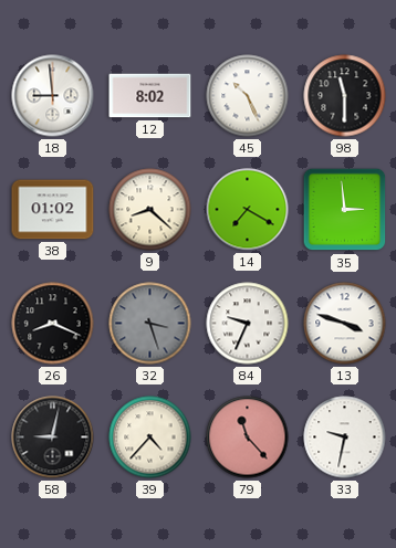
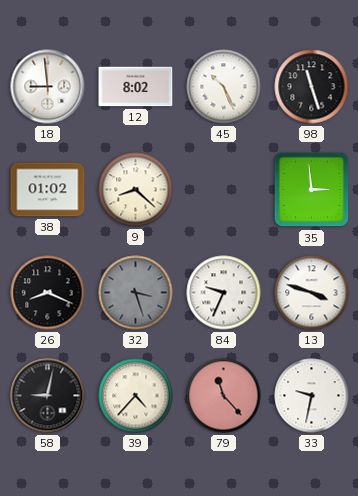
98: 11:30 -> 11:27 (312, 87)
14: 7:20 -> none (248, 210)
